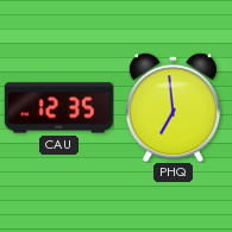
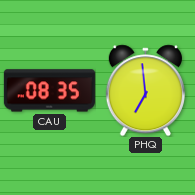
CAU: 12:35 -> 08:35 (49, 91)
